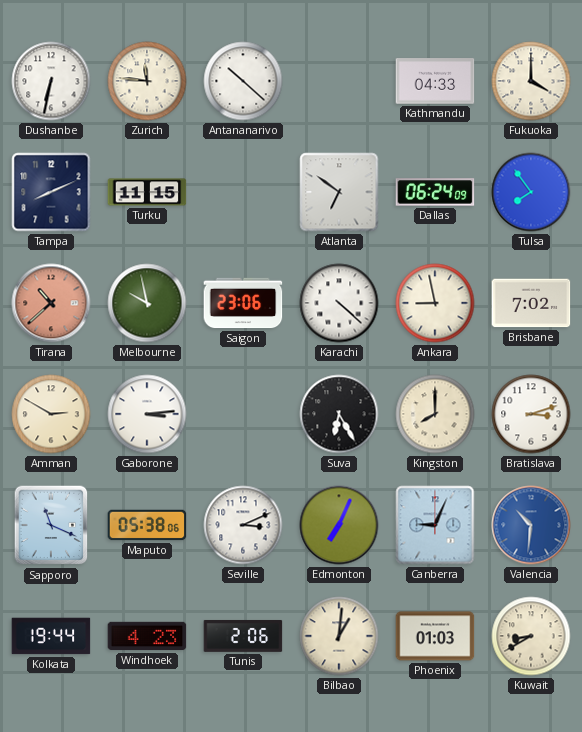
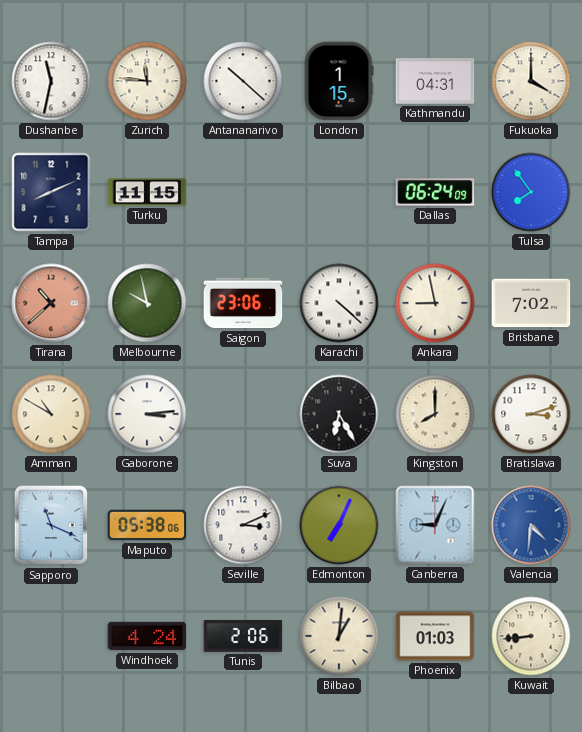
Dushanbe: 6:32 -> 11:32 (51, 81)
London: none -> 1:15 (339, 81)
Kathmandu: 04:33 -> 04:31 (435, 81)
Atlanta: 6:51 -> none (339, 192)
Amman: 2:50 -> 10:50 (51, 414)
Valencia: 10:31 -> 4:31 (531, 525)
Kolkata: 19:44 -> none (51, 636)
Windhoek: 4:23 -> 4:24 (147, 636)
Kuwait: 8:40 -> 8:44 (531, 636)
